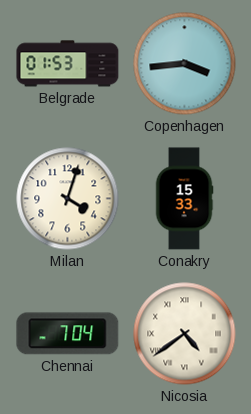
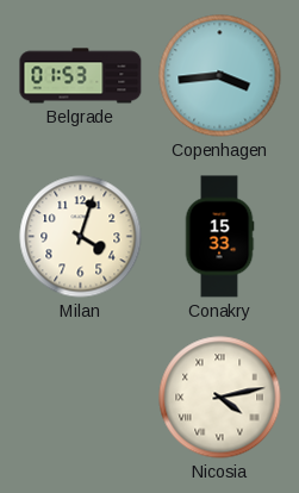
Chennai: 7:04 -> none (68, 334)
Nicosia: 4:39 -> 4:13 (220, 398)
